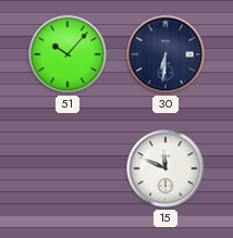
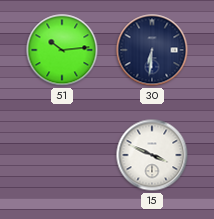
51: 10:07 -> 10:14 (62, 50)
15: 11:49 -> 3:49 (152, 155)
